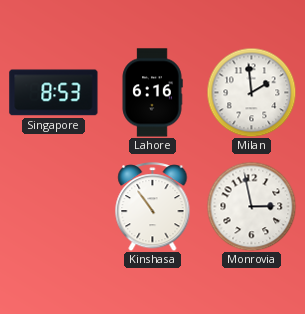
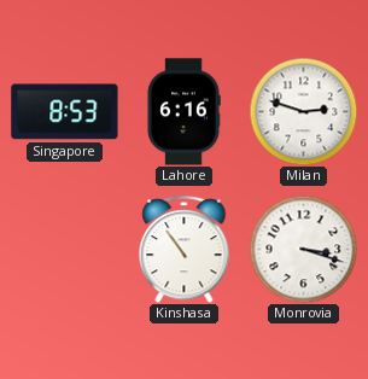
Milan: 1:59 -> 2:48 (303, 111)
Monrovia: 2:58 -> 3:18 (303, 249)
